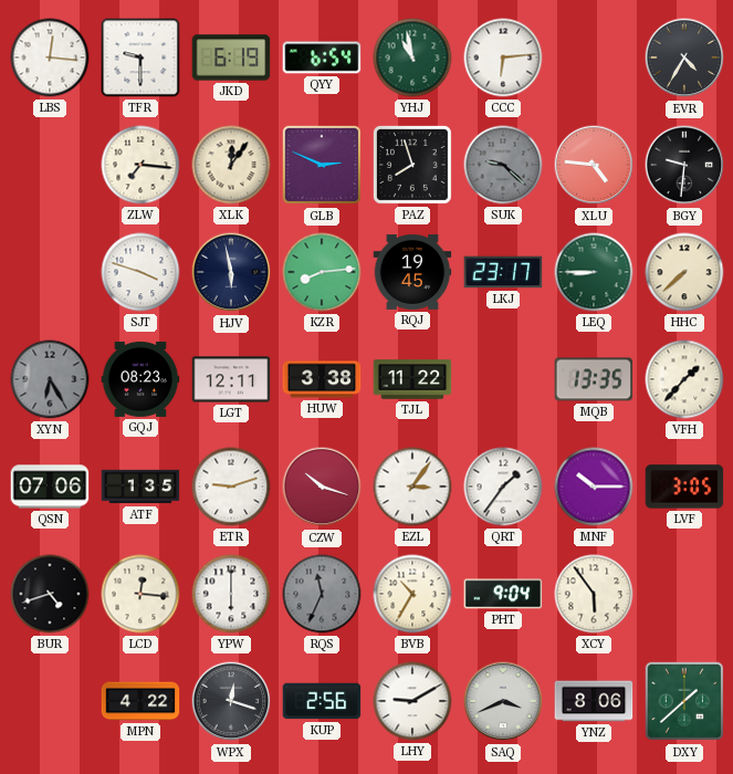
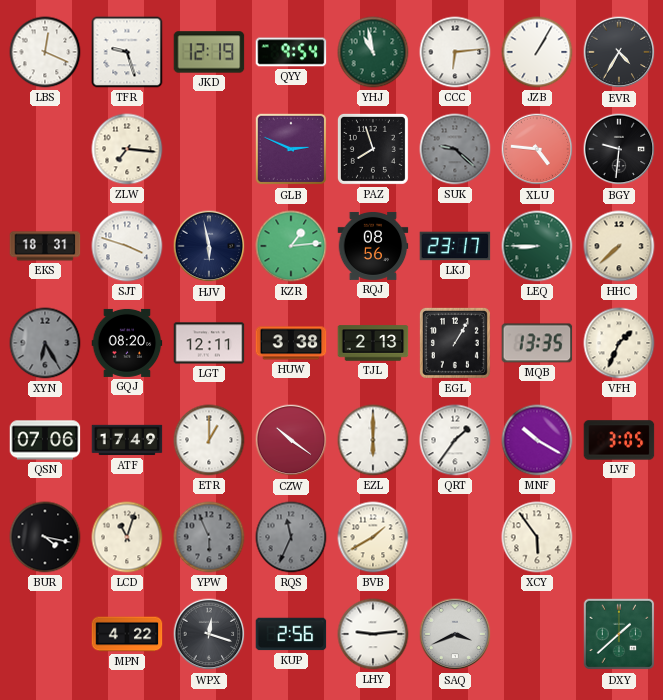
LBS: 12:16 -> 12:19 (45, 52)
TFR: 9:30 -> 9:27 (127, 52)
JKD: 6:19 -> 12:19 (209, 52)
QYY: 6:54 -> 9:54 (291, 52)
JZB: none -> 1:05 (537, 52)
XLK: 12:06 -> none (231, 165)
EKS: none -> 18:31 (45, 246)
KZR: 8:14 -> 1:14 (291, 246)
RQJ: 19:45 -> 08:56 (373, 246)
GQJ: 08:23 -> 08:20 (127, 343)
TJL: 11:22 -> 2:13 (373, 343)
EGL: none -> 1:05 (455, 343)
VFH: 1:37 -> 1:34 (619, 343)
ATF: 1:35 -> 17:49 (127, 440)
ETR: 9:12 -> 1:00 (209, 440)
CZW: 10:18 -> 10:21 (291, 440)
EZL: 3:06 -> 6:00 (373, 440)
MNF: 10:15 -> 10:20 (537, 440)
BUR: 4:42 -> 4:17 (45, 537)
LCD: 12:16 -> 11:03 (127, 537)
YPW: 6:00 -> 5:56 (209, 537)
YPW dial: white -> grey (209, 537)
BVB: 10:35 -> 1:40 (373, 537)
PHT: 9:04 -> none (503, 594)
LHY: 9:10 -> 9:14 (373, 634)
YNZ: 8:06 -> none (594, 701)
